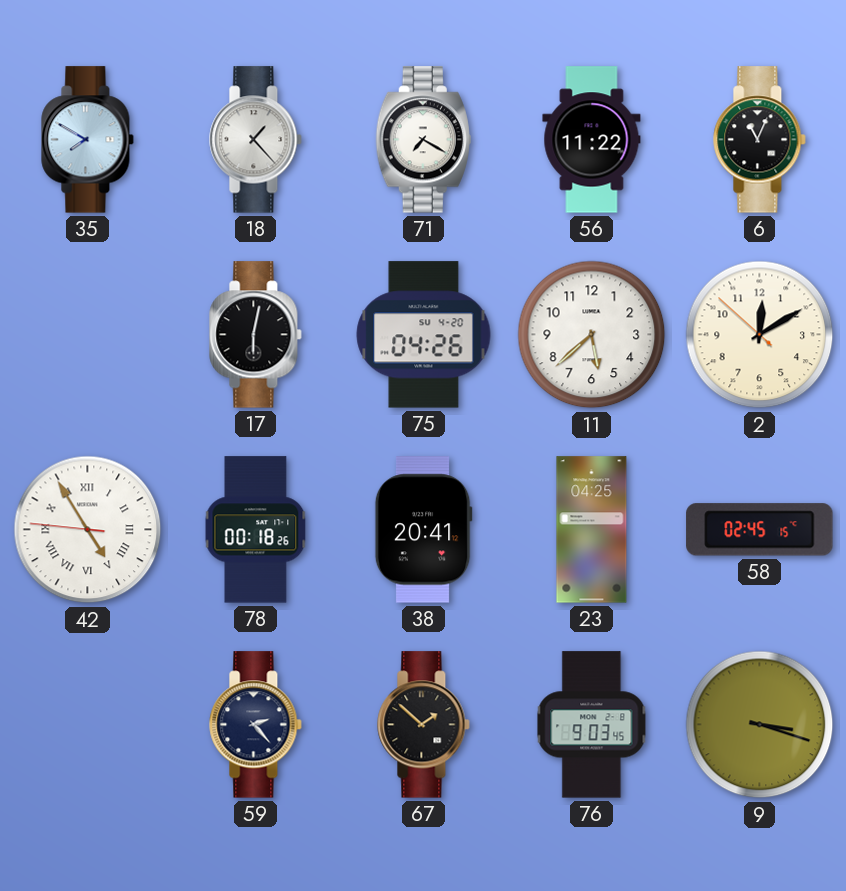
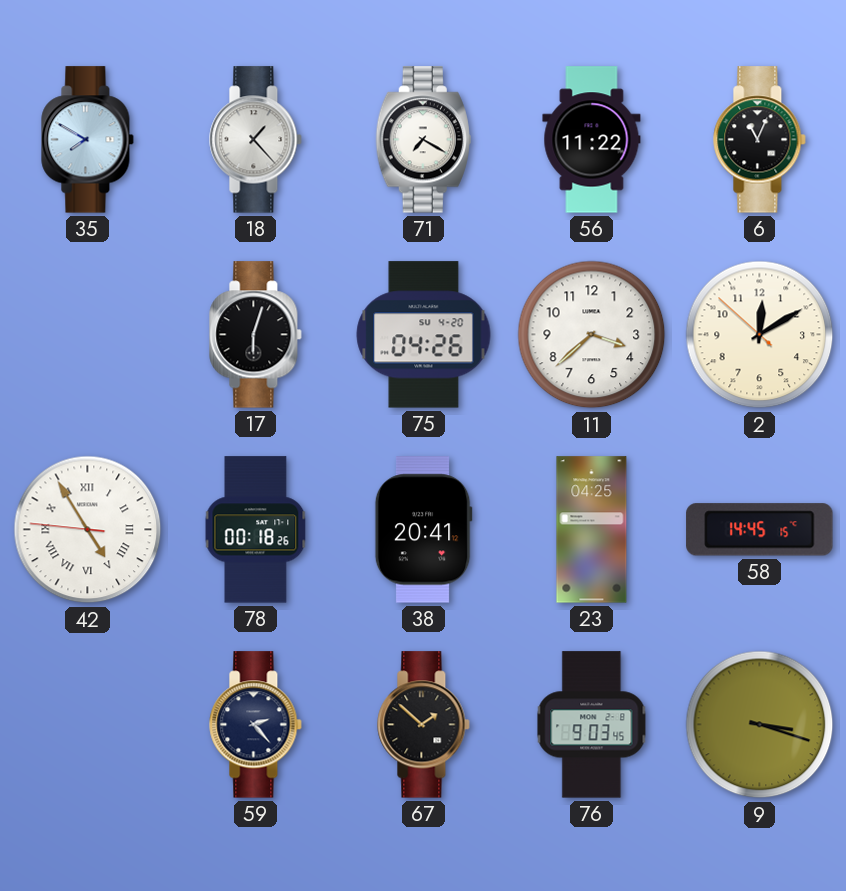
17: 6:02 -> 6:03 (256, 335)
11: 5:38 -> 3:38 (592, 335)
58: 02:45 -> 14:45 (760, 530)
